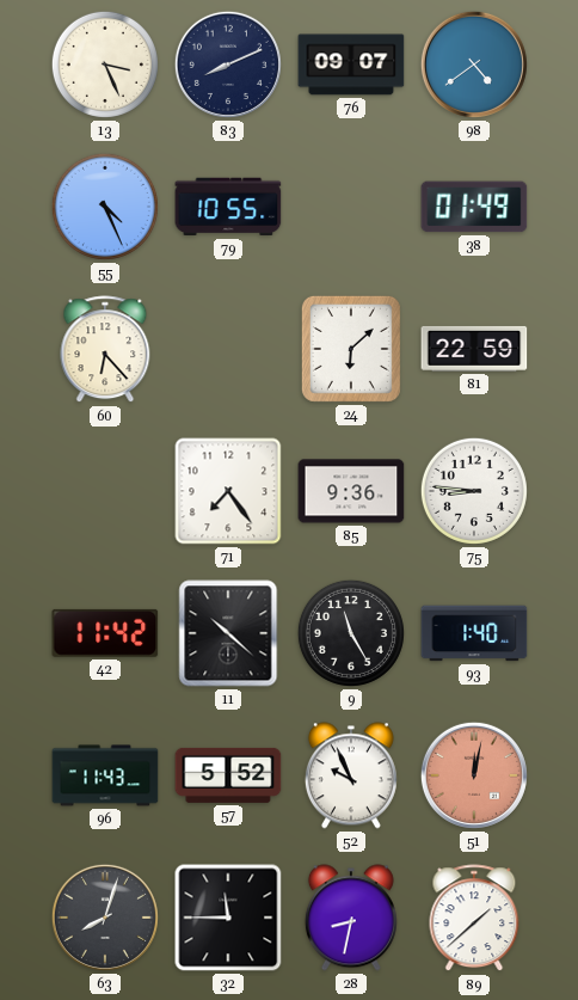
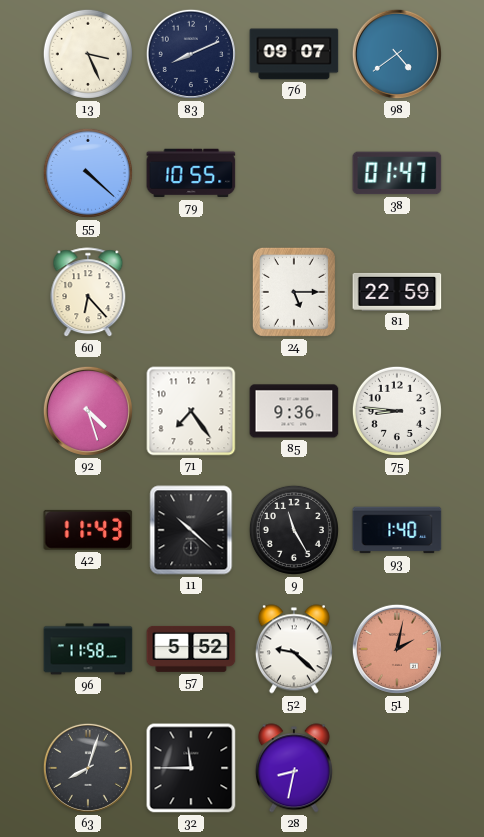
55: 4:26 -> 4:22 (88, 173)
38: 01:49 -> 01:47 (397, 173)
24: 6:08 -> 5:15 (294, 292)
92: none -> 4:27 (88, 411)
42: 11:42 -> 11:43 (88, 530)
96: 11:43 -> 11:58 (88, 649)
52: 9:56 -> 9:22 (294, 649)
51: 12:02 -> 2:02 (397, 649)
89: 1:38 -> none (474, 919)
